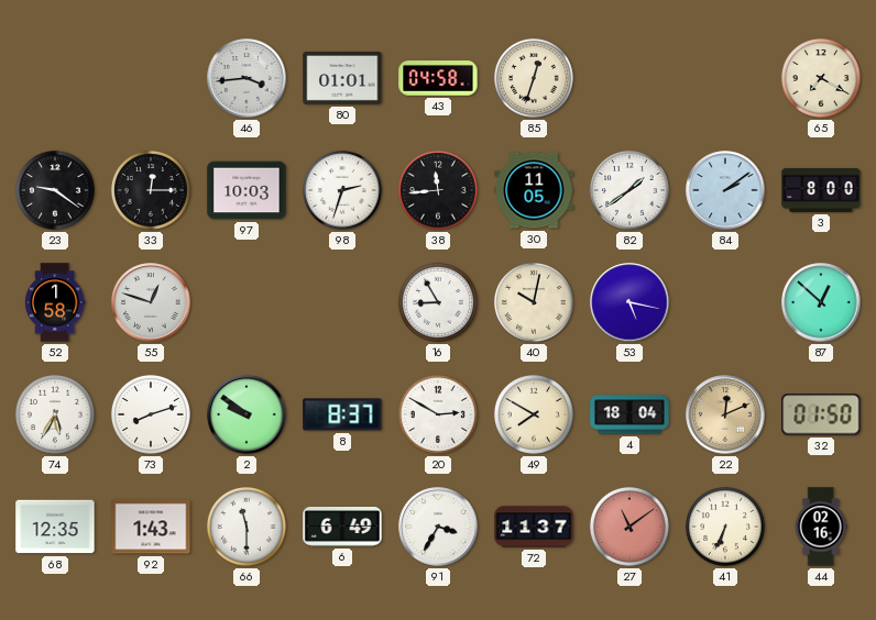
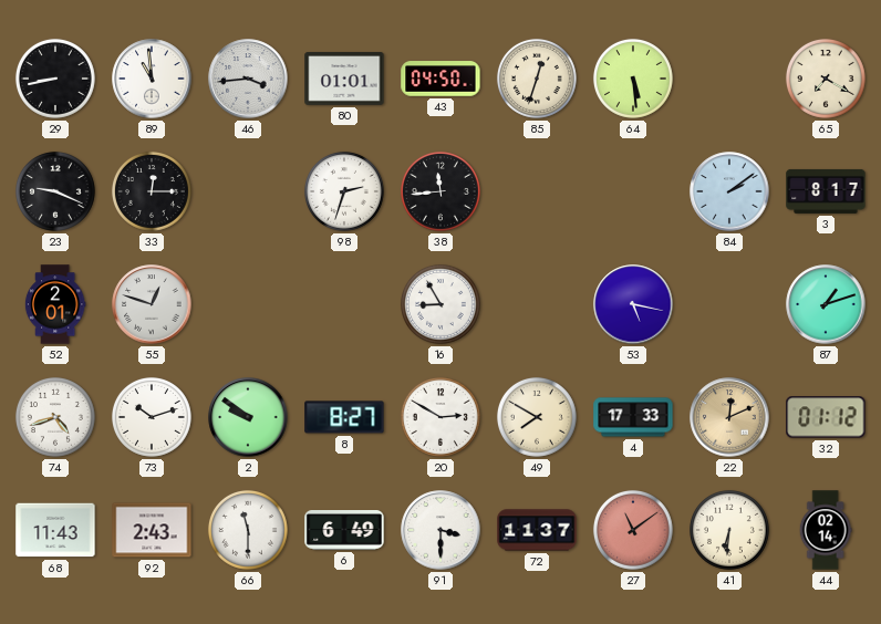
29: none -> 8:43 (55, 79)
89: none -> 10:59 (152, 79)
43: 04:58 -> 04:50 (441, 79)
64: none -> 5:29 (633, 79)
23: 9:21 -> 9:19 (55, 191)
97: 10:03 -> none (247, 190)
30: 11:05 -> none (534, 190)
82: 1:39 -> none (629, 190)
3: 8:00 -> 8:17 (826, 191)
52: 1:58 -> 2:01 (55, 304)
40: 10:02 -> none (534, 302)
87: 12:52 -> 1:12 (826, 304)
74: 5:35 -> 4:42 (55, 417)
73: 8:12 -> 10:12 (152, 417)
8: 8:37 -> 8:27 (344, 417)
4: 18:04 -> 17:33 (633, 417)
32: 01:50 -> 01:12 (826, 417)
68: 12:35 -> 11:43 (55, 530)
92: 1:43 -> 2:43 (152, 530)
91: 3:35 -> 3:30 (441, 530)
41: 6:34 -> 6:31 (729, 530)
44: 02:16 -> 02:14 (826, 530)
